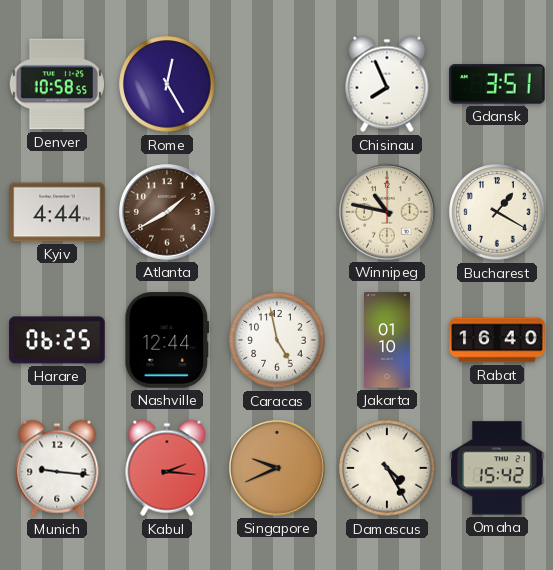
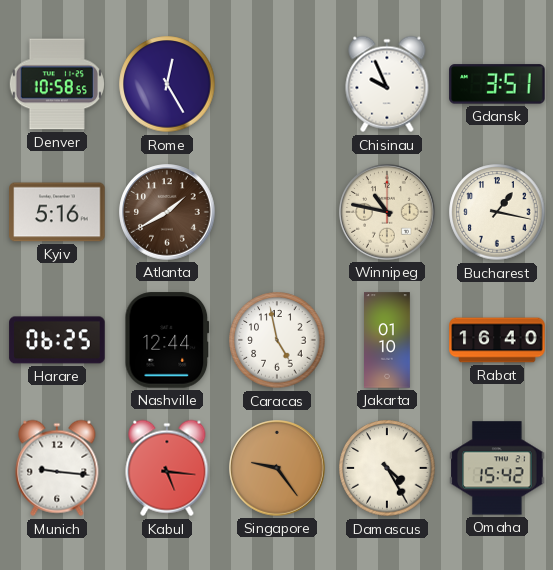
Chisinau: 7:56 -> 9:56 (387, 84)
Kyiv: 4:44 -> 5:16 (57, 212)
Bucharest: 1:20 -> 1:17 (497, 212)
Kabul: 2:16 -> 5:16 (167, 468)
Singapore: 9:41 -> 9:24 (277, 468)
